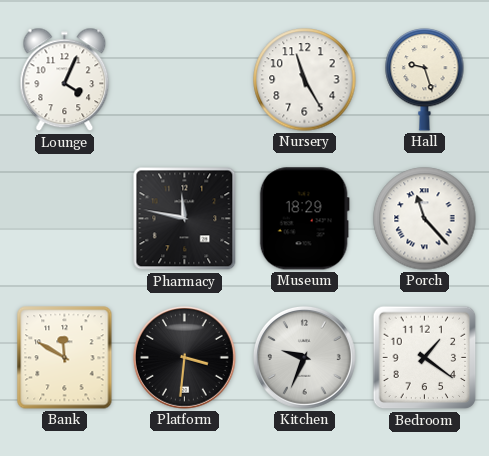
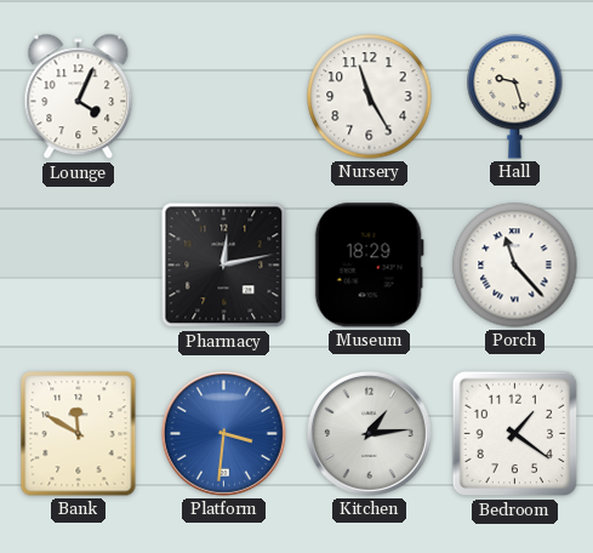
Pharmacy: 11:47 -> 12:13 (224, 266)
Platform dial: black -> blue (224, 434)
Kitchen: 9:34 -> 1:14 (370, 434)
